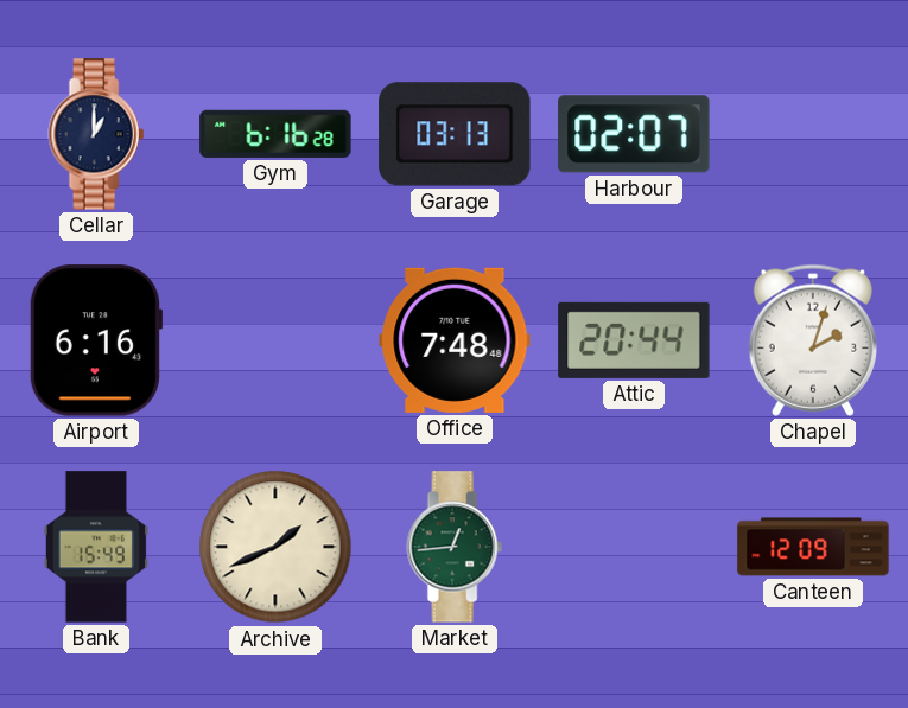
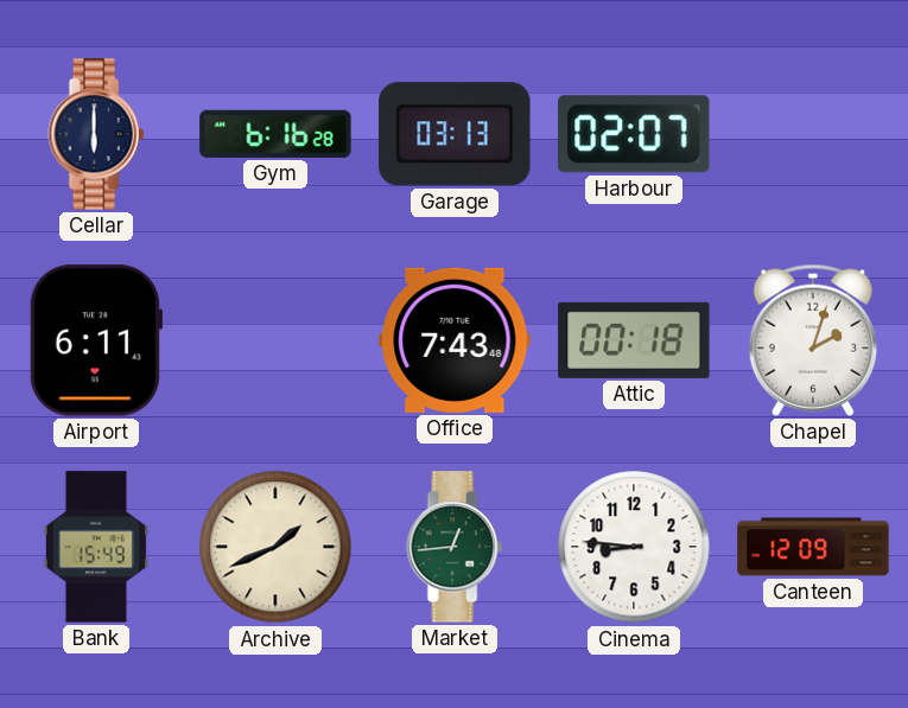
Cellar: 1:00 -> 6:00 (96, 134)
Airport: 6:16 -> 6:11 (96, 340)
Office: 7:48 -> 7:43 (455, 340)
Attic: 20:44 -> 00:18 (634, 340)
Cinema: none -> 8:46 (634, 547)
